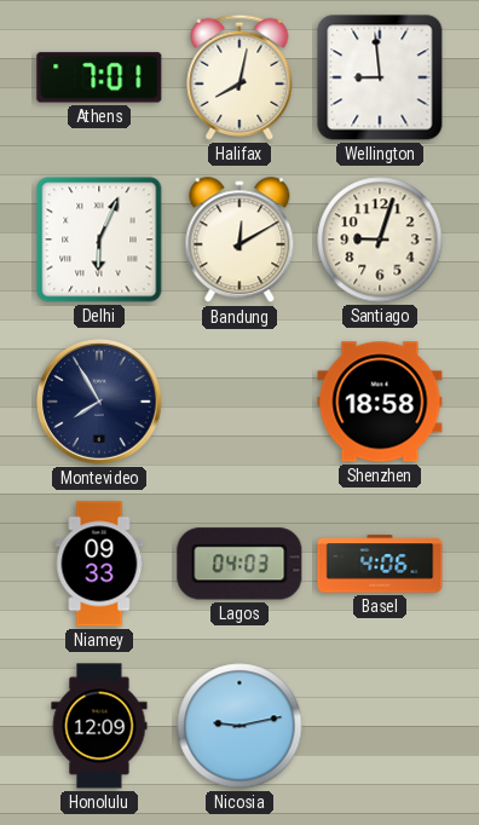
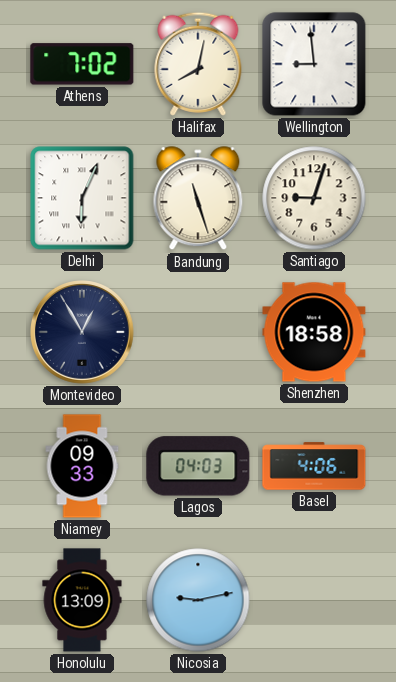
Athens: 7:01 -> 7:02 (82, 64)
Bandung: 12:10 -> 11:27 (198, 199)
Montevideo: 7:55 -> 12:55 (83, 333)
Honolulu: 12:09 -> 13:09 (82, 600)
